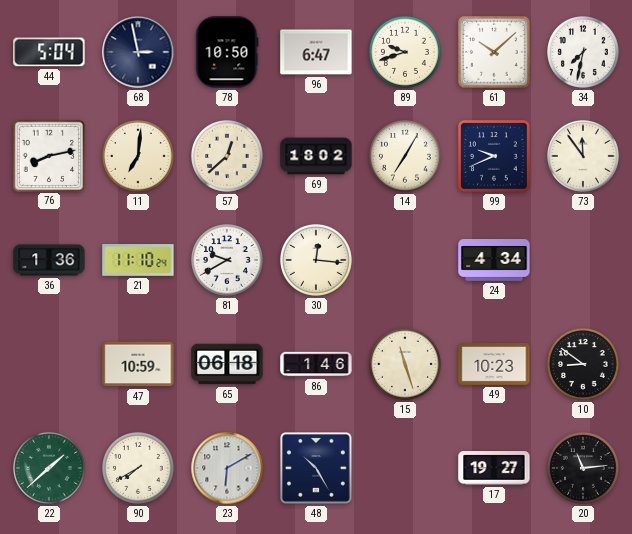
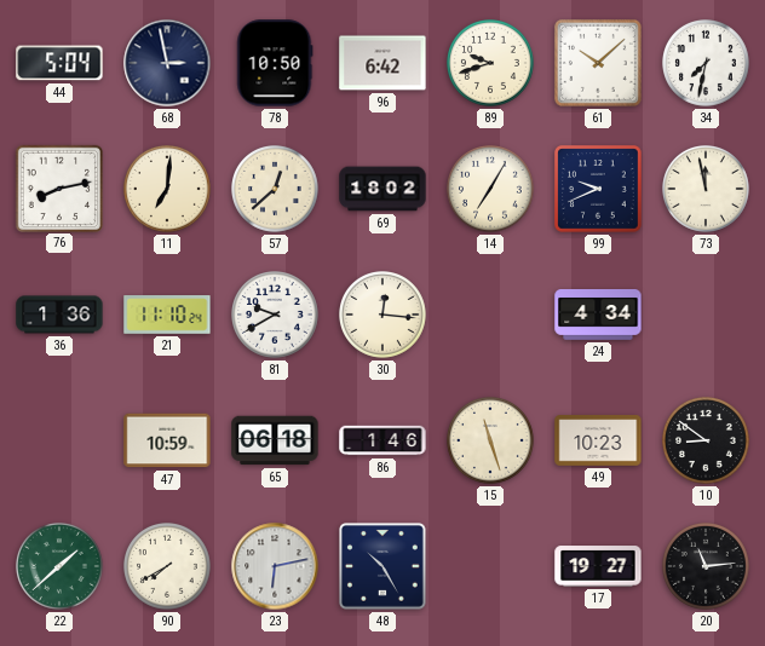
96: 6:47 -> 6:42 (382, 63)
73: 11:54 -> 11:58 (707, 190)
23: 6:10 -> 6:13 (275, 566)
